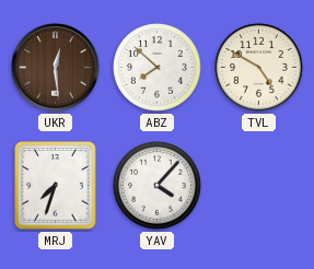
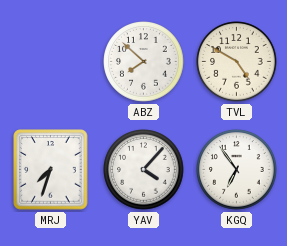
UKR: 12:29 -> none (56, 68)
KGQ: none -> 6:54 (237, 170)
